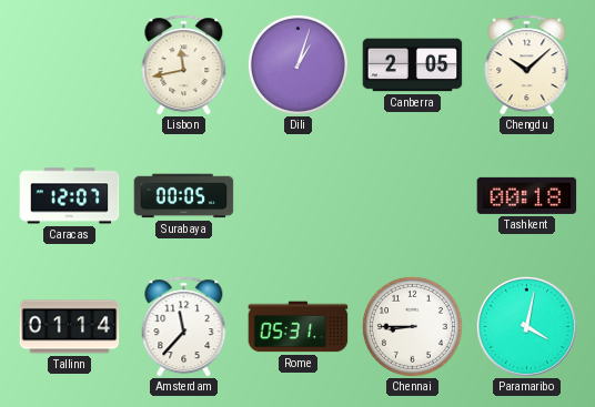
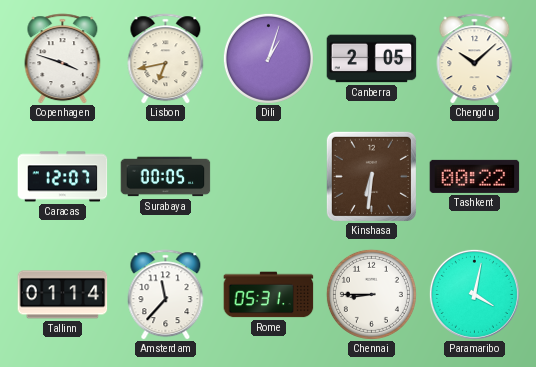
Copenhagen: none -> 3:48 (63, 59)
Lisbon: 11:43 -> 6:43 (166, 59)
Kinshasa: none -> 6:31 (371, 176)
Tashkent: 00:18 -> 00:22 (475, 176)
